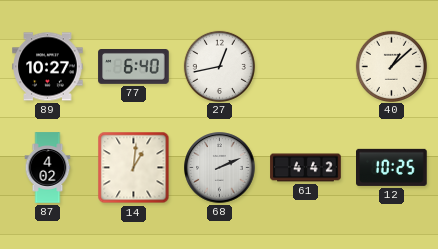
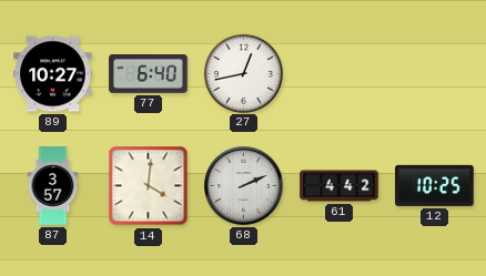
40: 1:08 -> none (391, 66)
87: 4:02 -> 3:57 (53, 186)
14: 1:01 -> 4:01 (149, 186)
